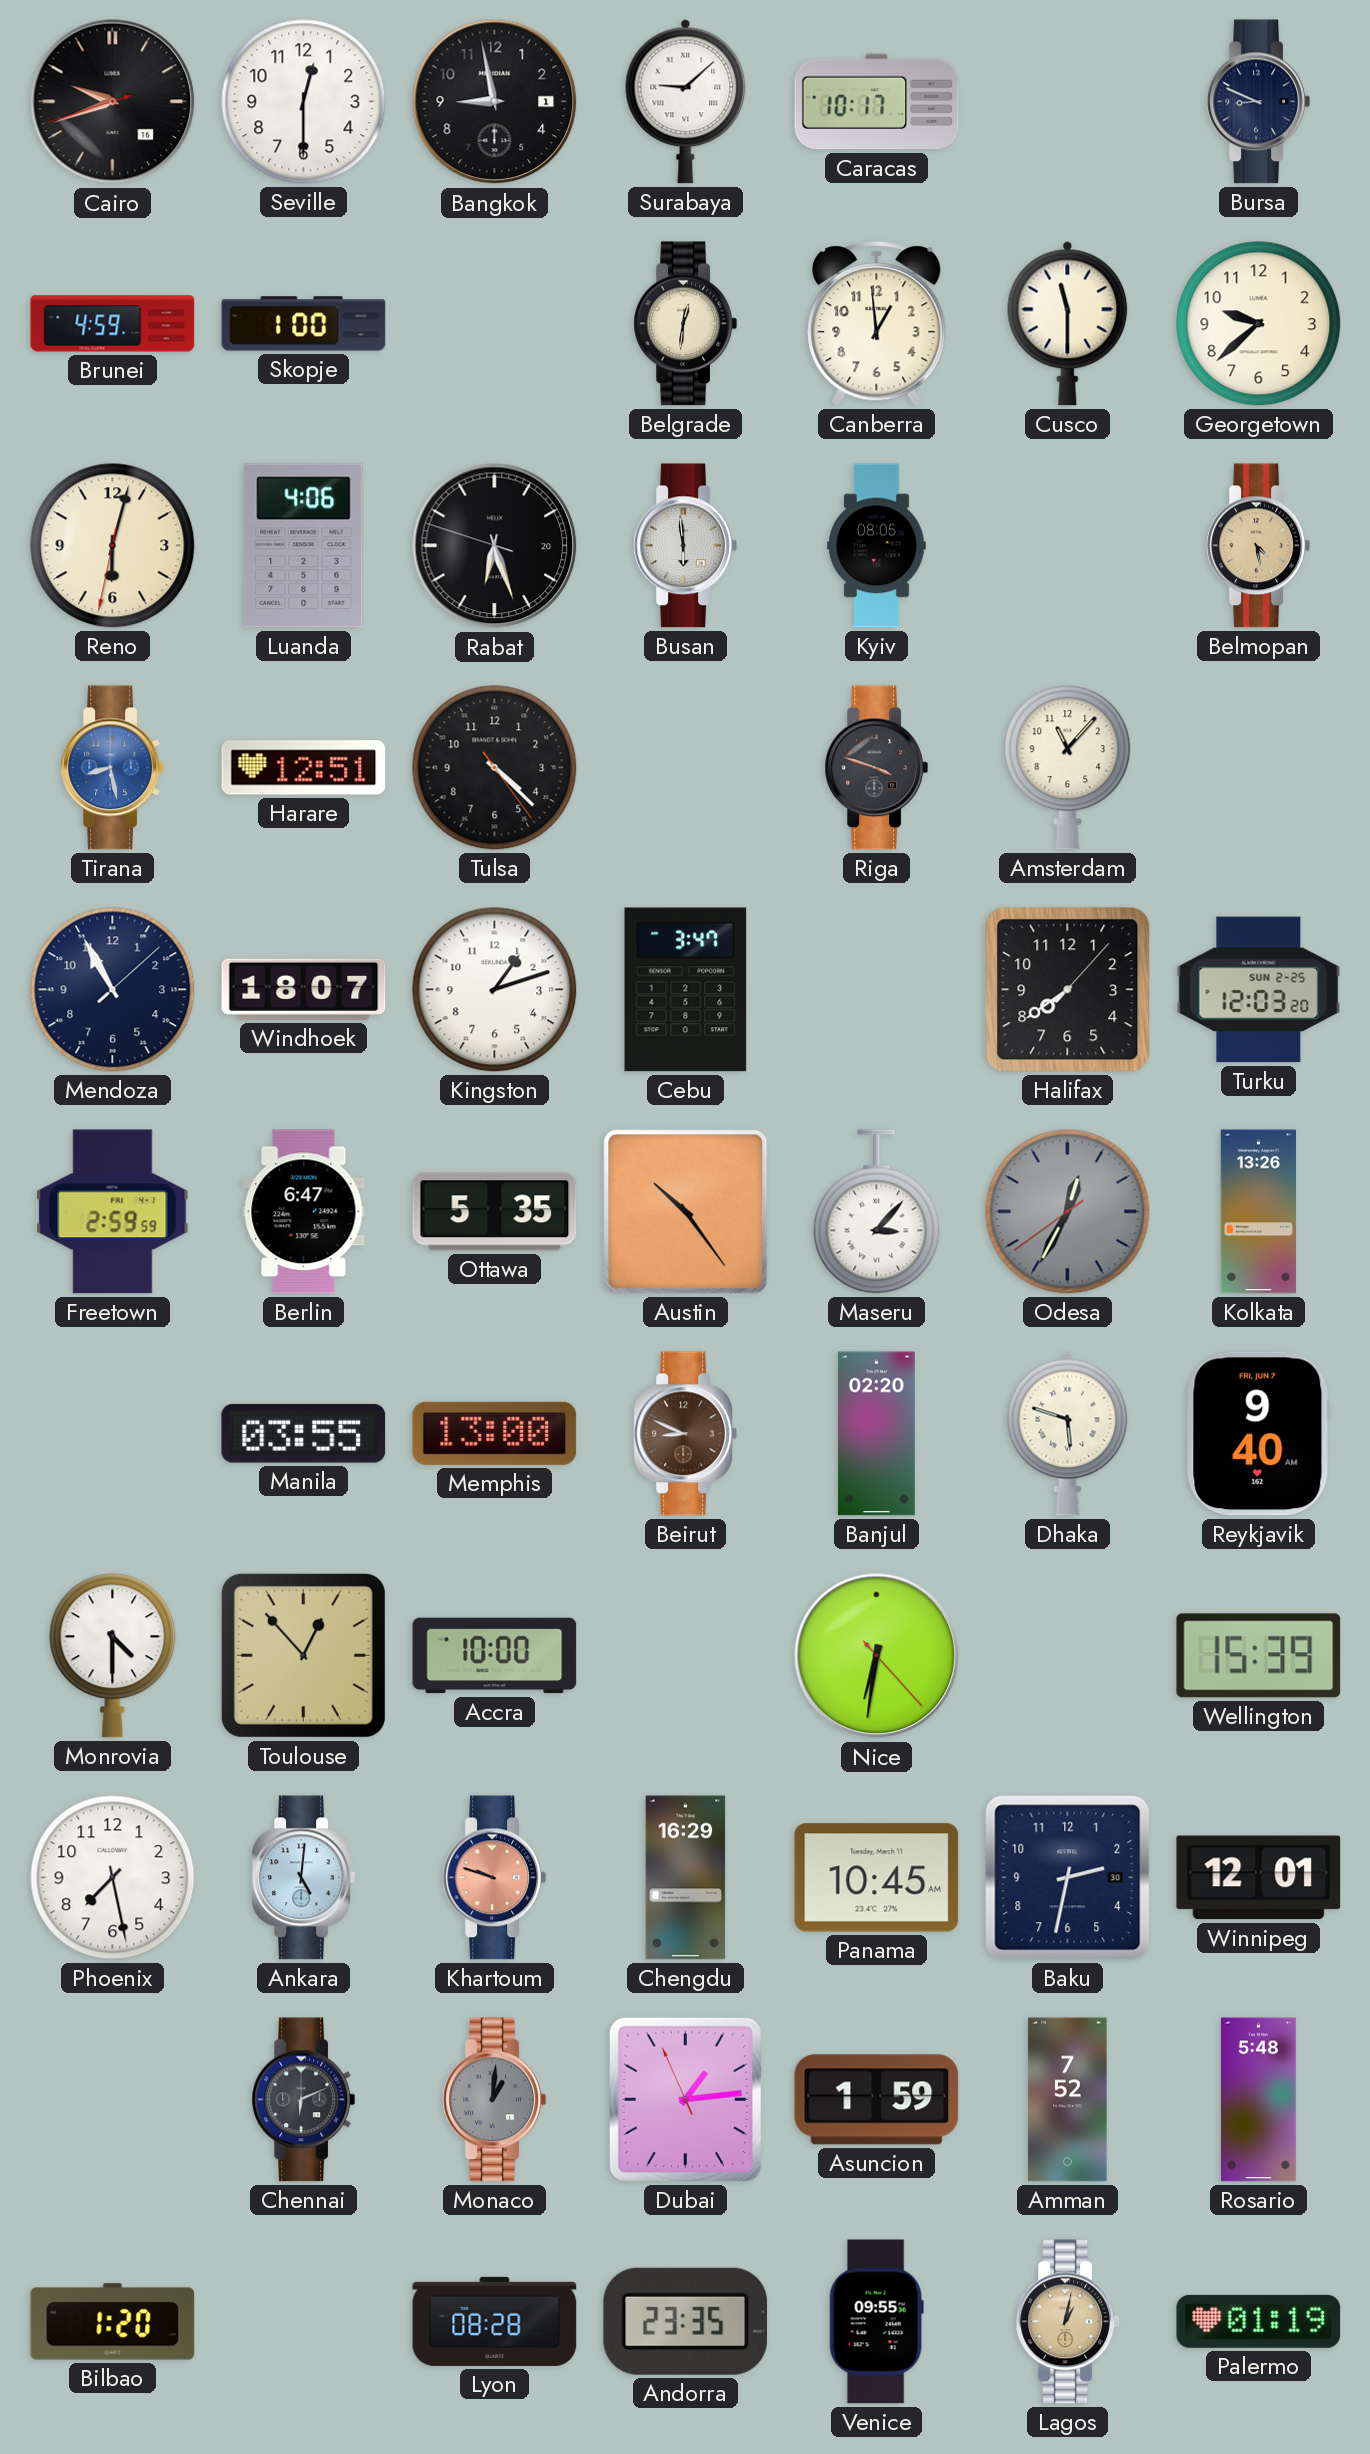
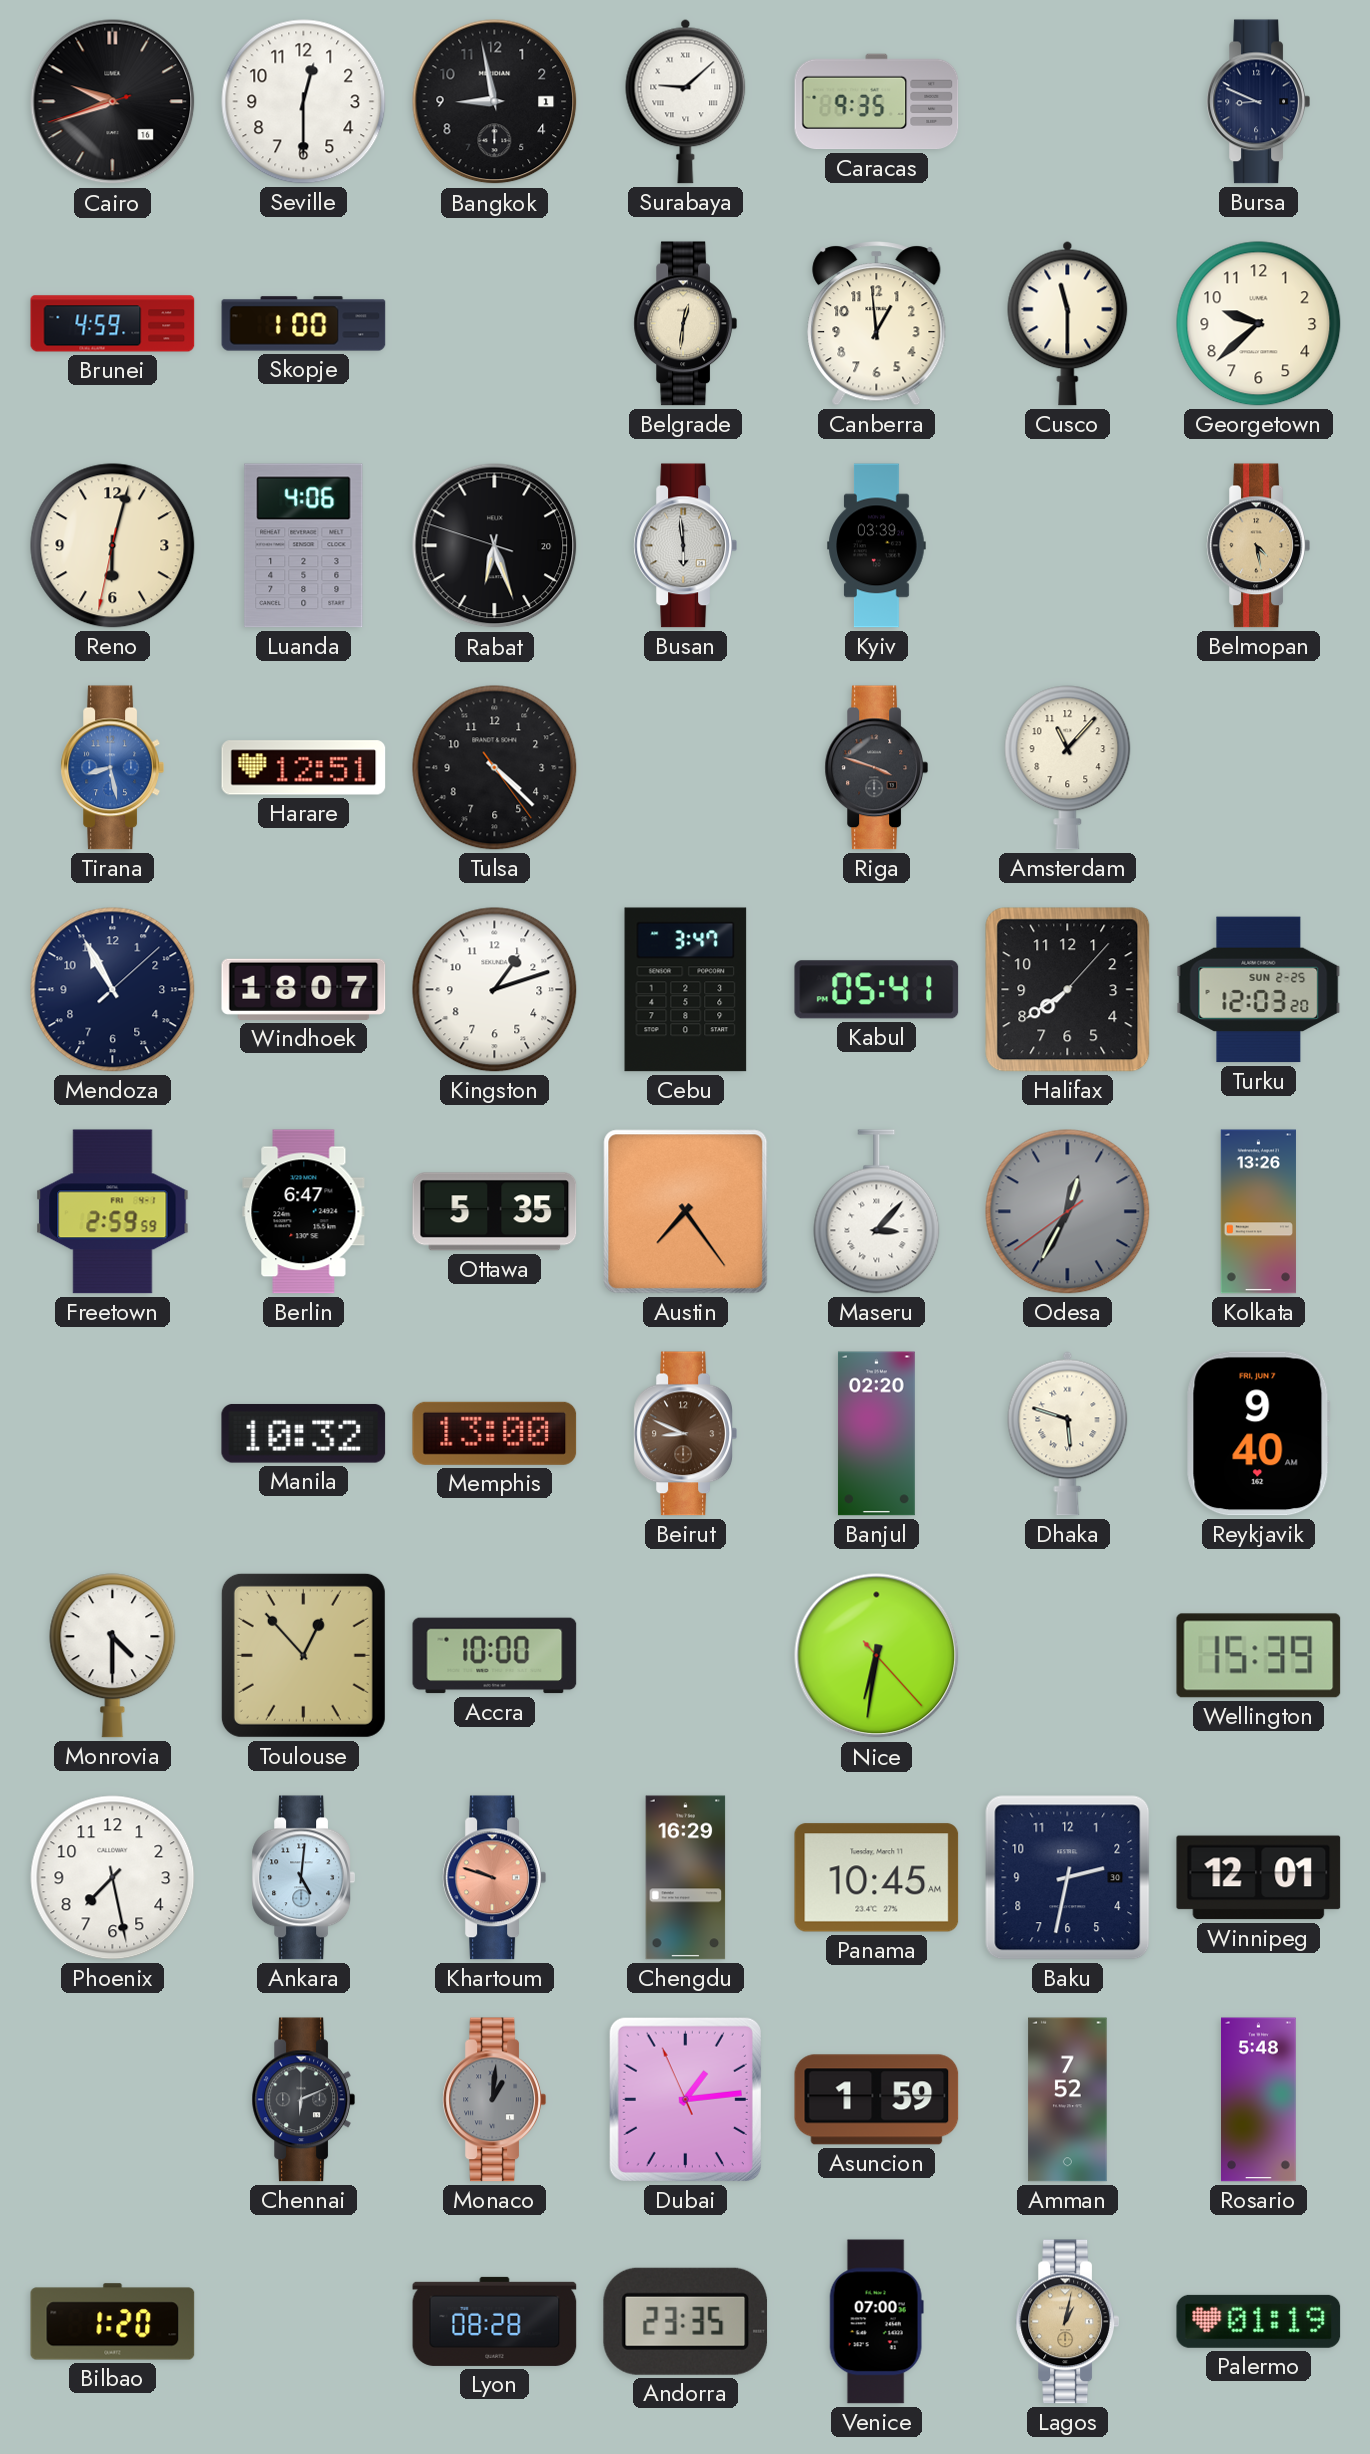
Caracas: 10:17 -> 9:35 (877, 102)
Kyiv: 08:05 -> 03:39 (877, 546)
Kabul: none -> 05:41 (877, 990)
Austin: 10:24 -> 7:24 (686, 1212)
Manila: 03:55 -> 10:32 (304, 1433)
Venice: 09:55 -> 07:00 (876, 2322)
